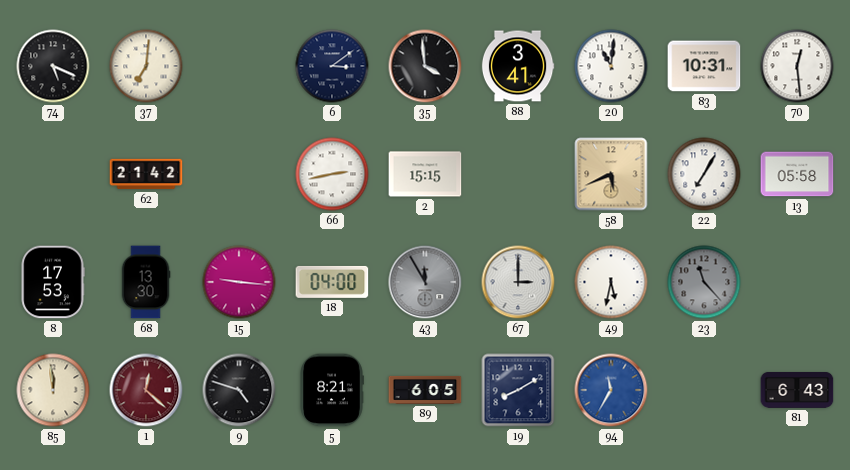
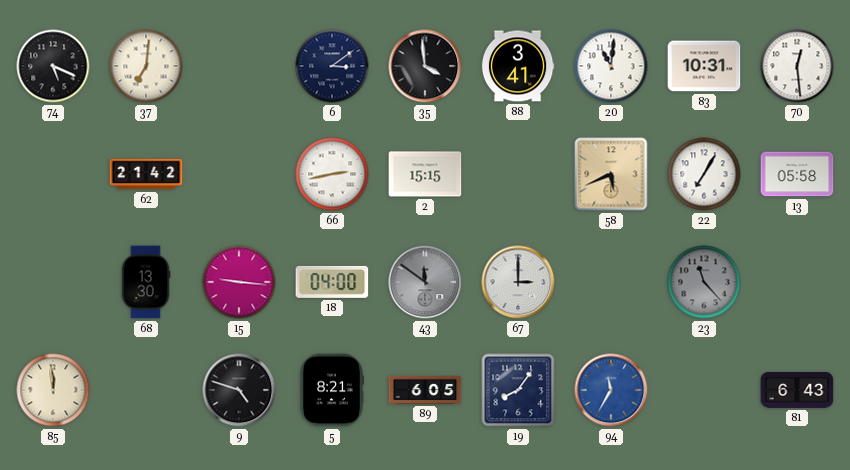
8: 17:53 -> none (53, 282)
43: 11:55 -> 11:51 (425, 282)
49: 5:32 -> none (611, 282)
1: 12:22 -> none (146, 390)
19: 8:10 -> 8:06 (518, 390)
